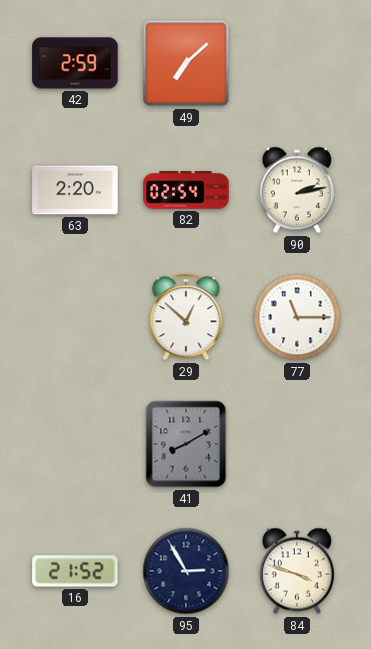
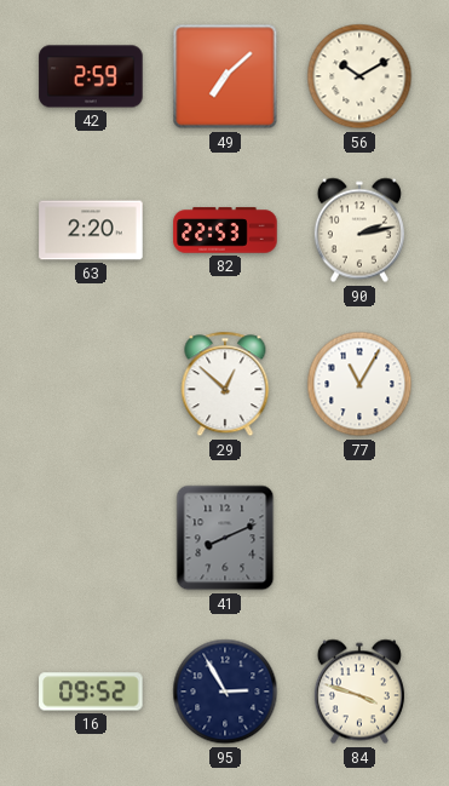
56: none -> 10:10 (359, 76)
82: 02:54 -> 22:53 (225, 230)
77: 11:15 -> 11:05 (359, 384)
41: 8:10 -> 8:11 (225, 538)
16: 21:52 -> 09:52 (91, 692)
